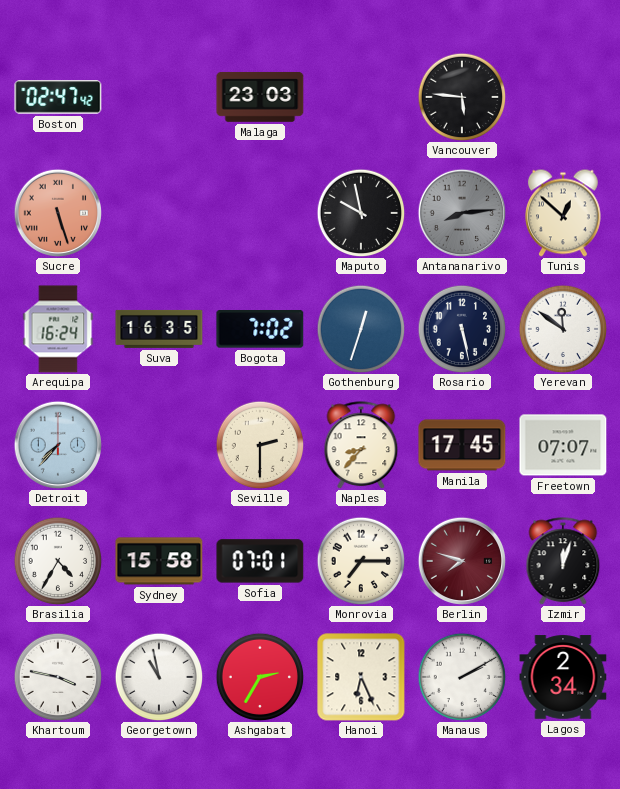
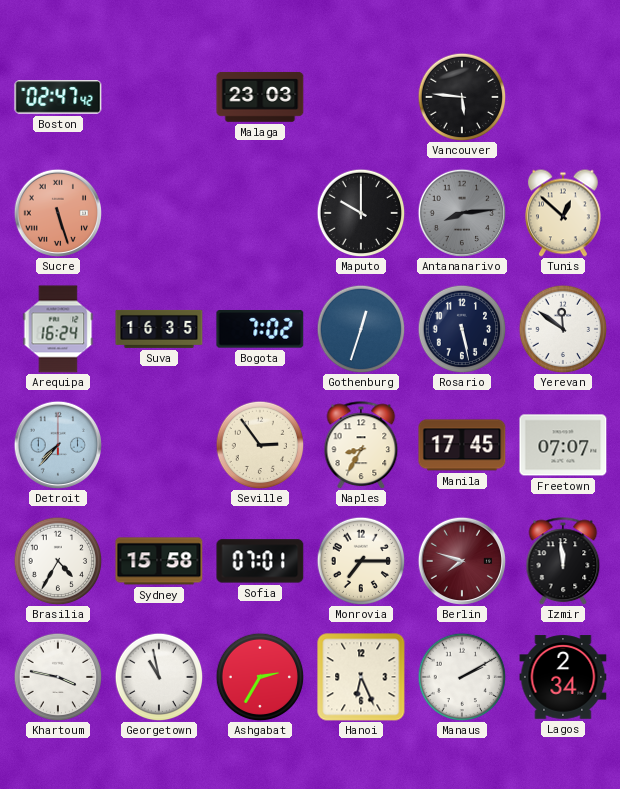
Maputo: 9:58 -> 10:00 (361, 213)
Seville: 2:30 -> 2:54 (260, 445)
Naples: 8:37 -> 8:35 (361, 445)
Izmir: 12:03 -> 11:59 (563, 561)
